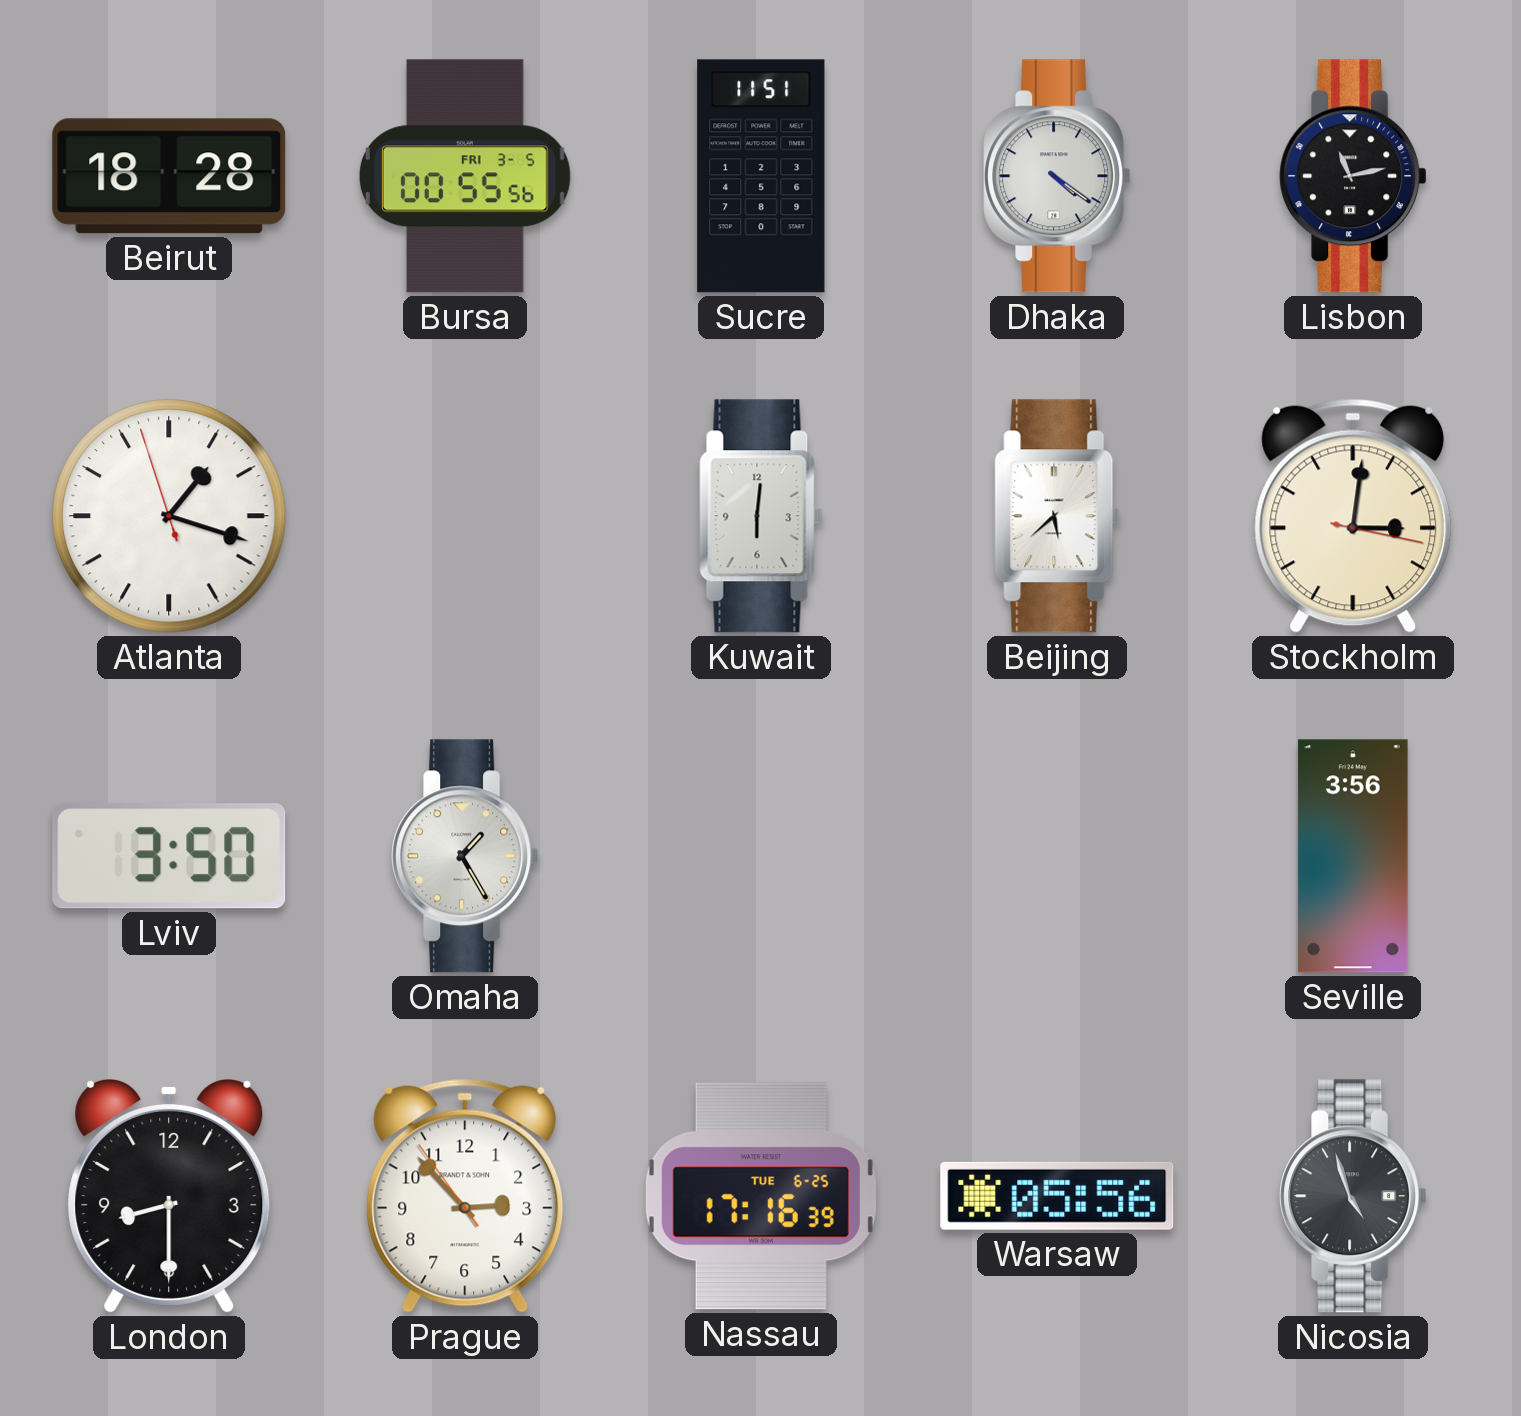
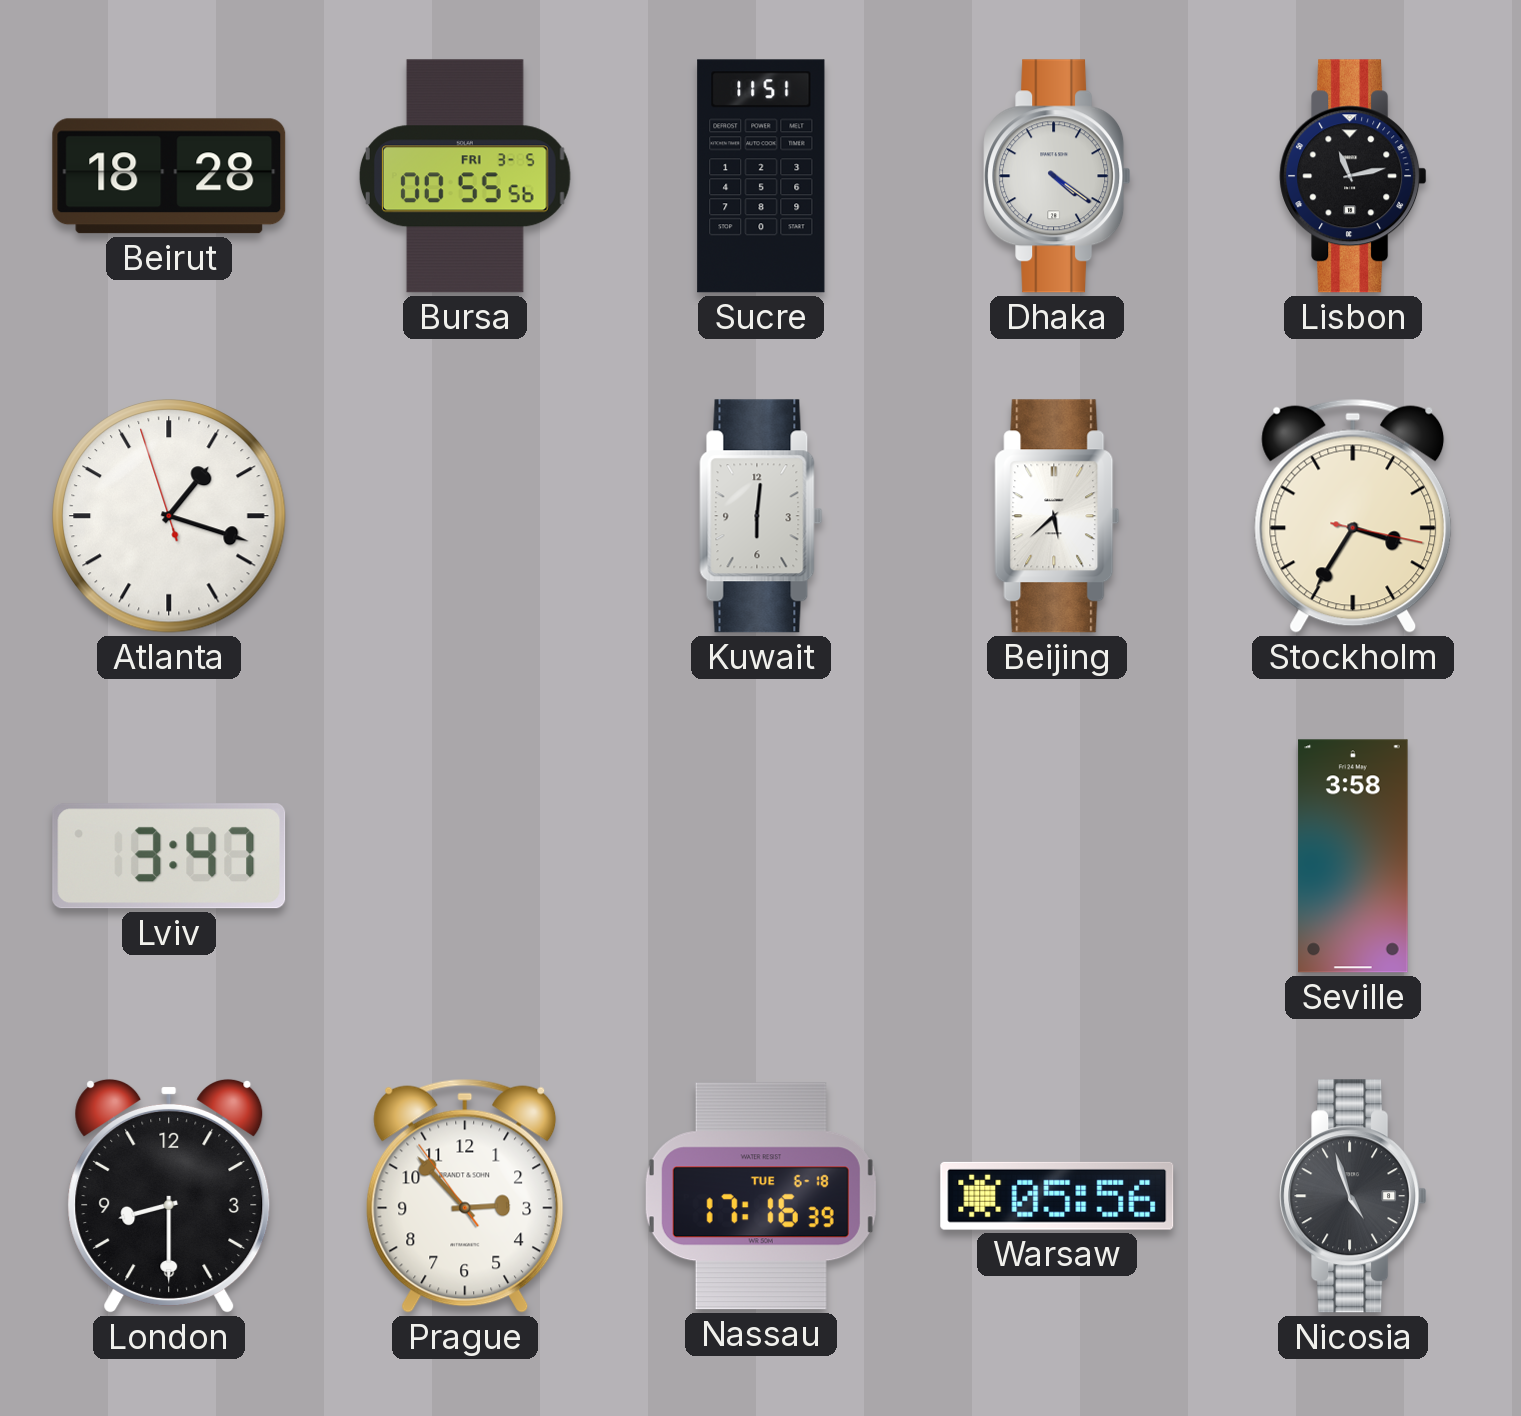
Stockholm: 3:01 -> 3:35 (1353, 516)
Lviv: 3:50 -> 3:47 (169, 856)
Omaha: 1:25 -> none (465, 856)
Seville: 3:56 -> 3:58 (1353, 856)
Nassau date: TUE 6-25 -> TUE 6-18 (761, 1196)
